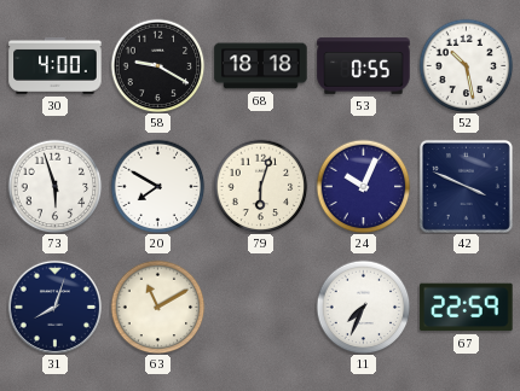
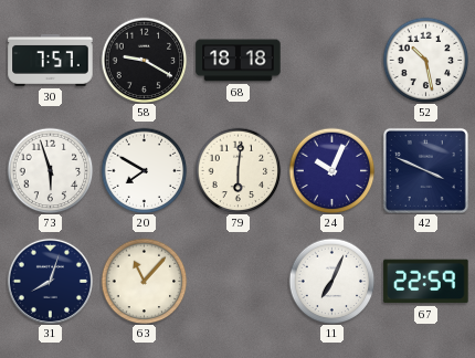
30: 4:00 -> 7:57 (51, 60)
53: 0:55 -> none (364, 66)
79: 6:03 -> 6:01 (237, 170)
63: 11:10 -> 11:07 (144, 281)
11: 7:34 -> 7:04 (331, 281)
